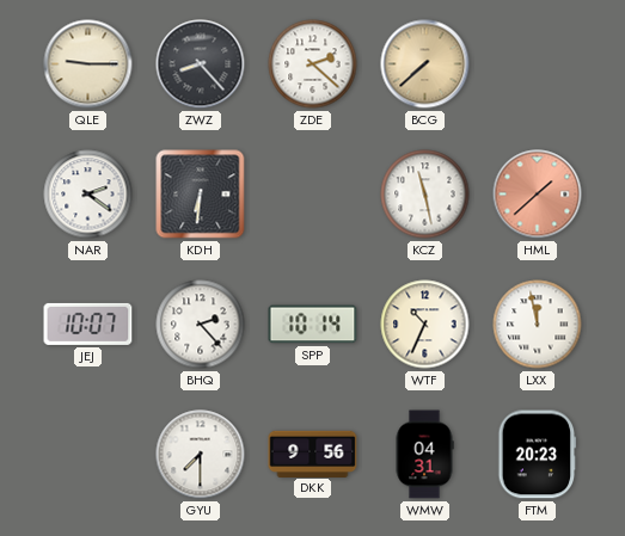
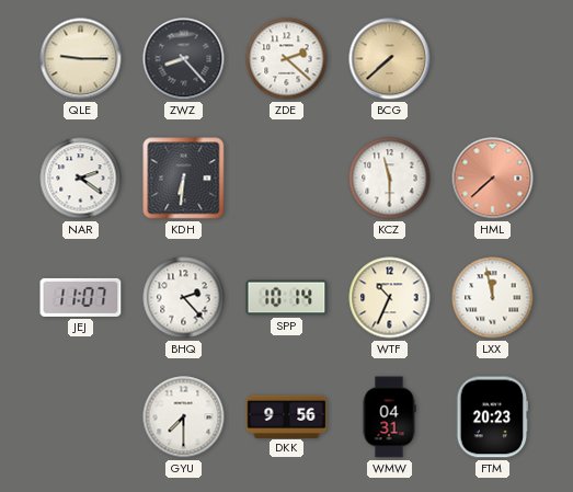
KCZ: 11:28 -> 11:30 (390, 179)
HML: 1:38 -> 7:38 (493, 179)
JEJ: 10:07 -> 11:07 (81, 297)
